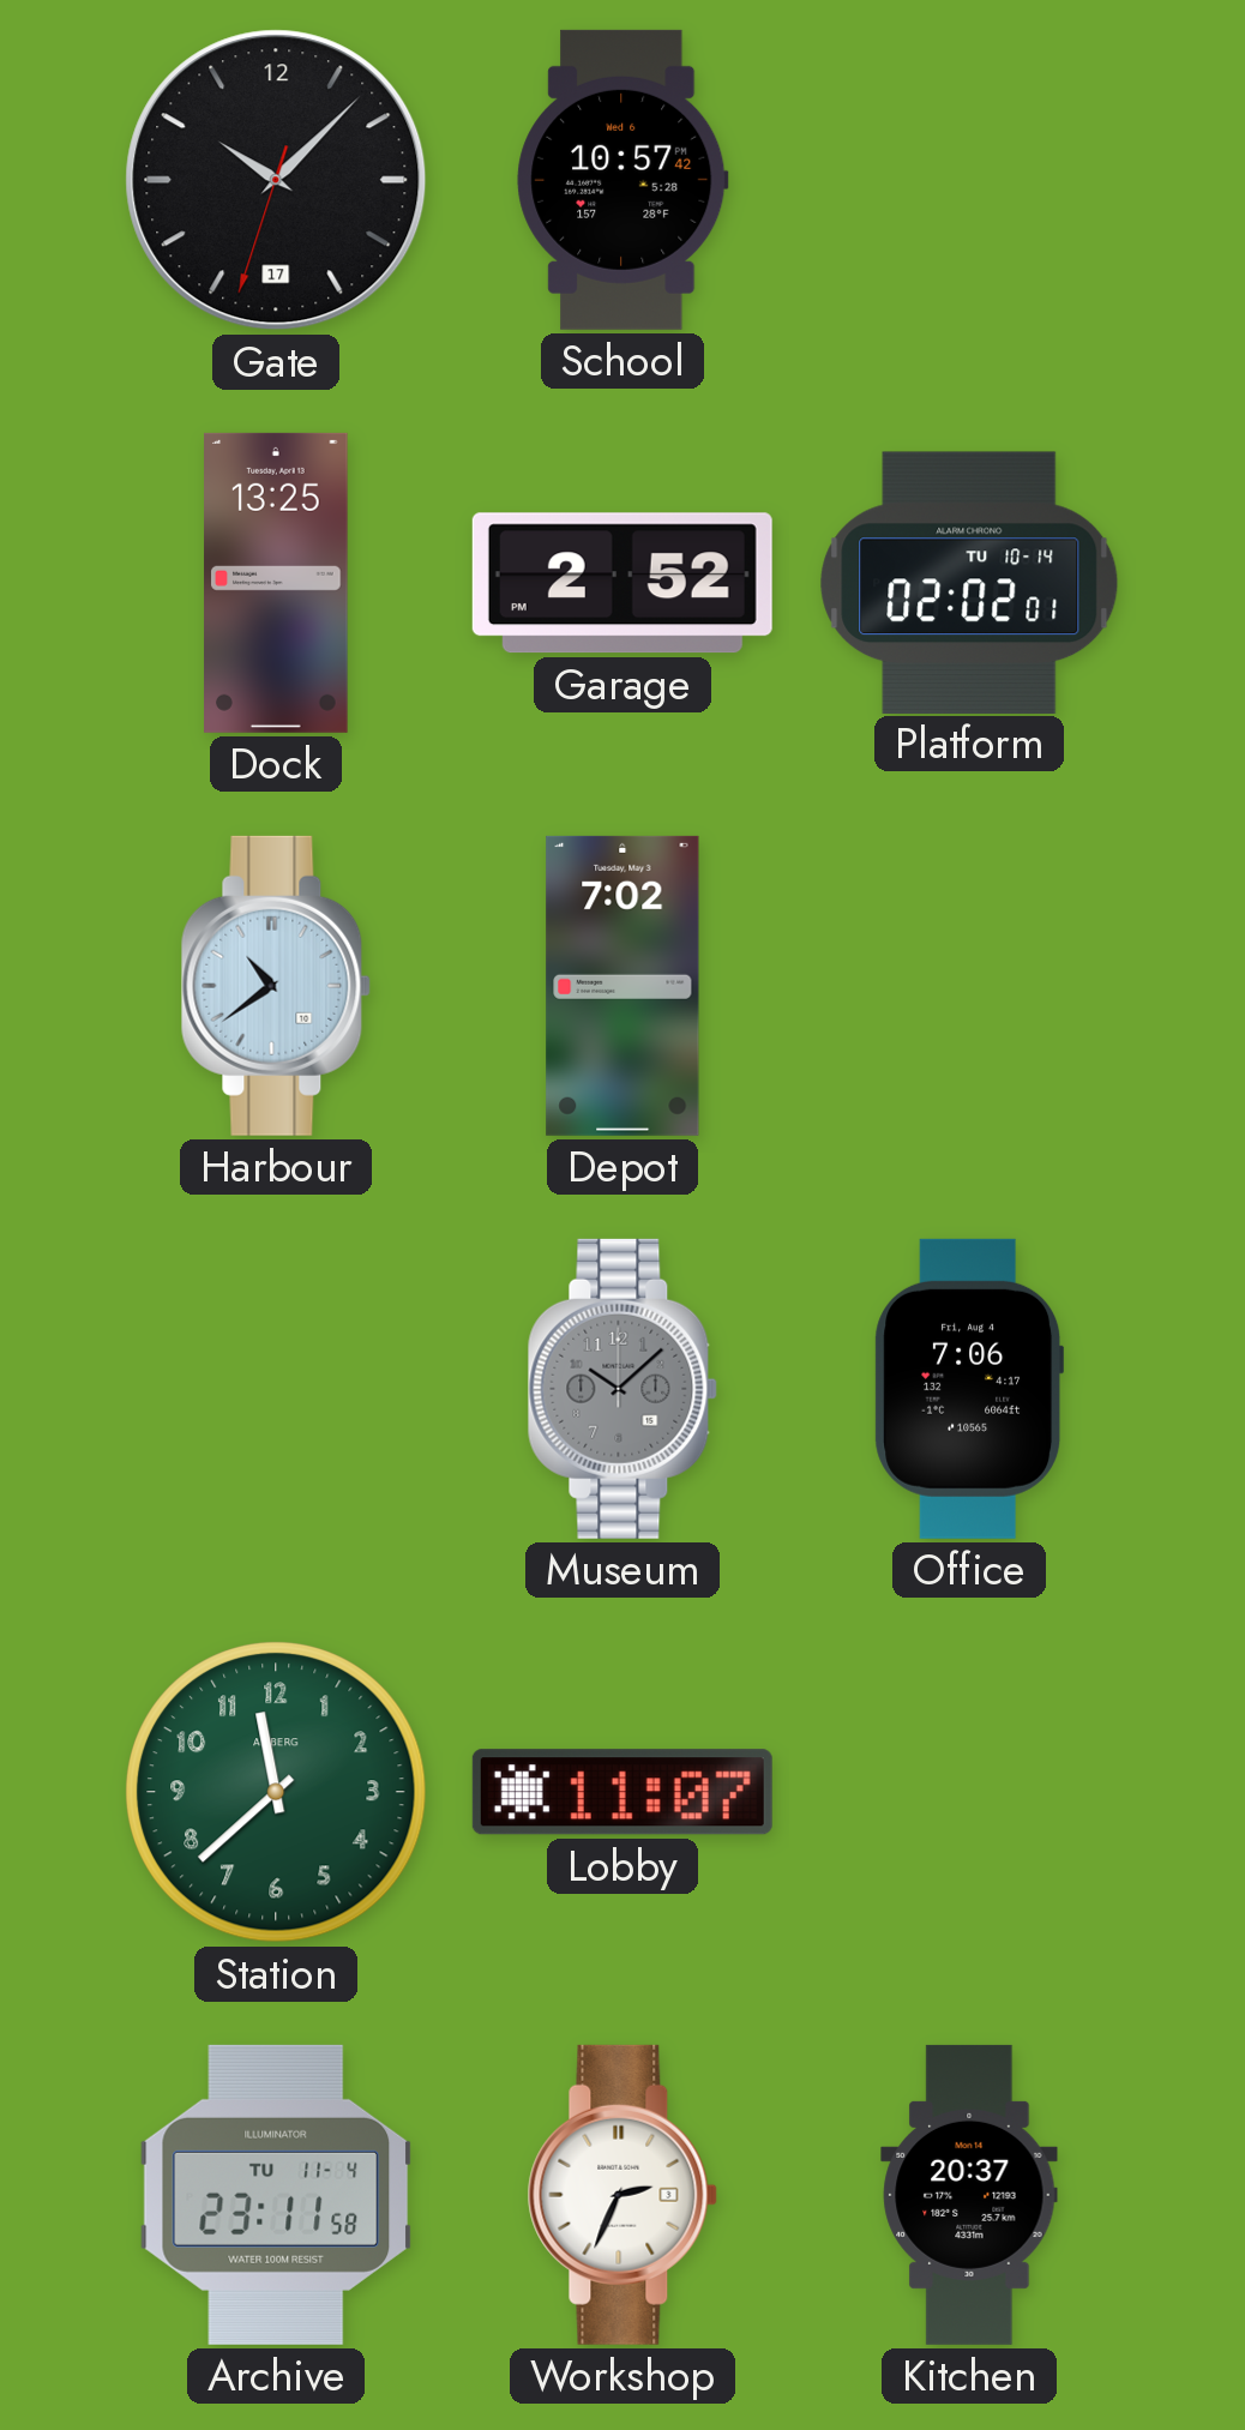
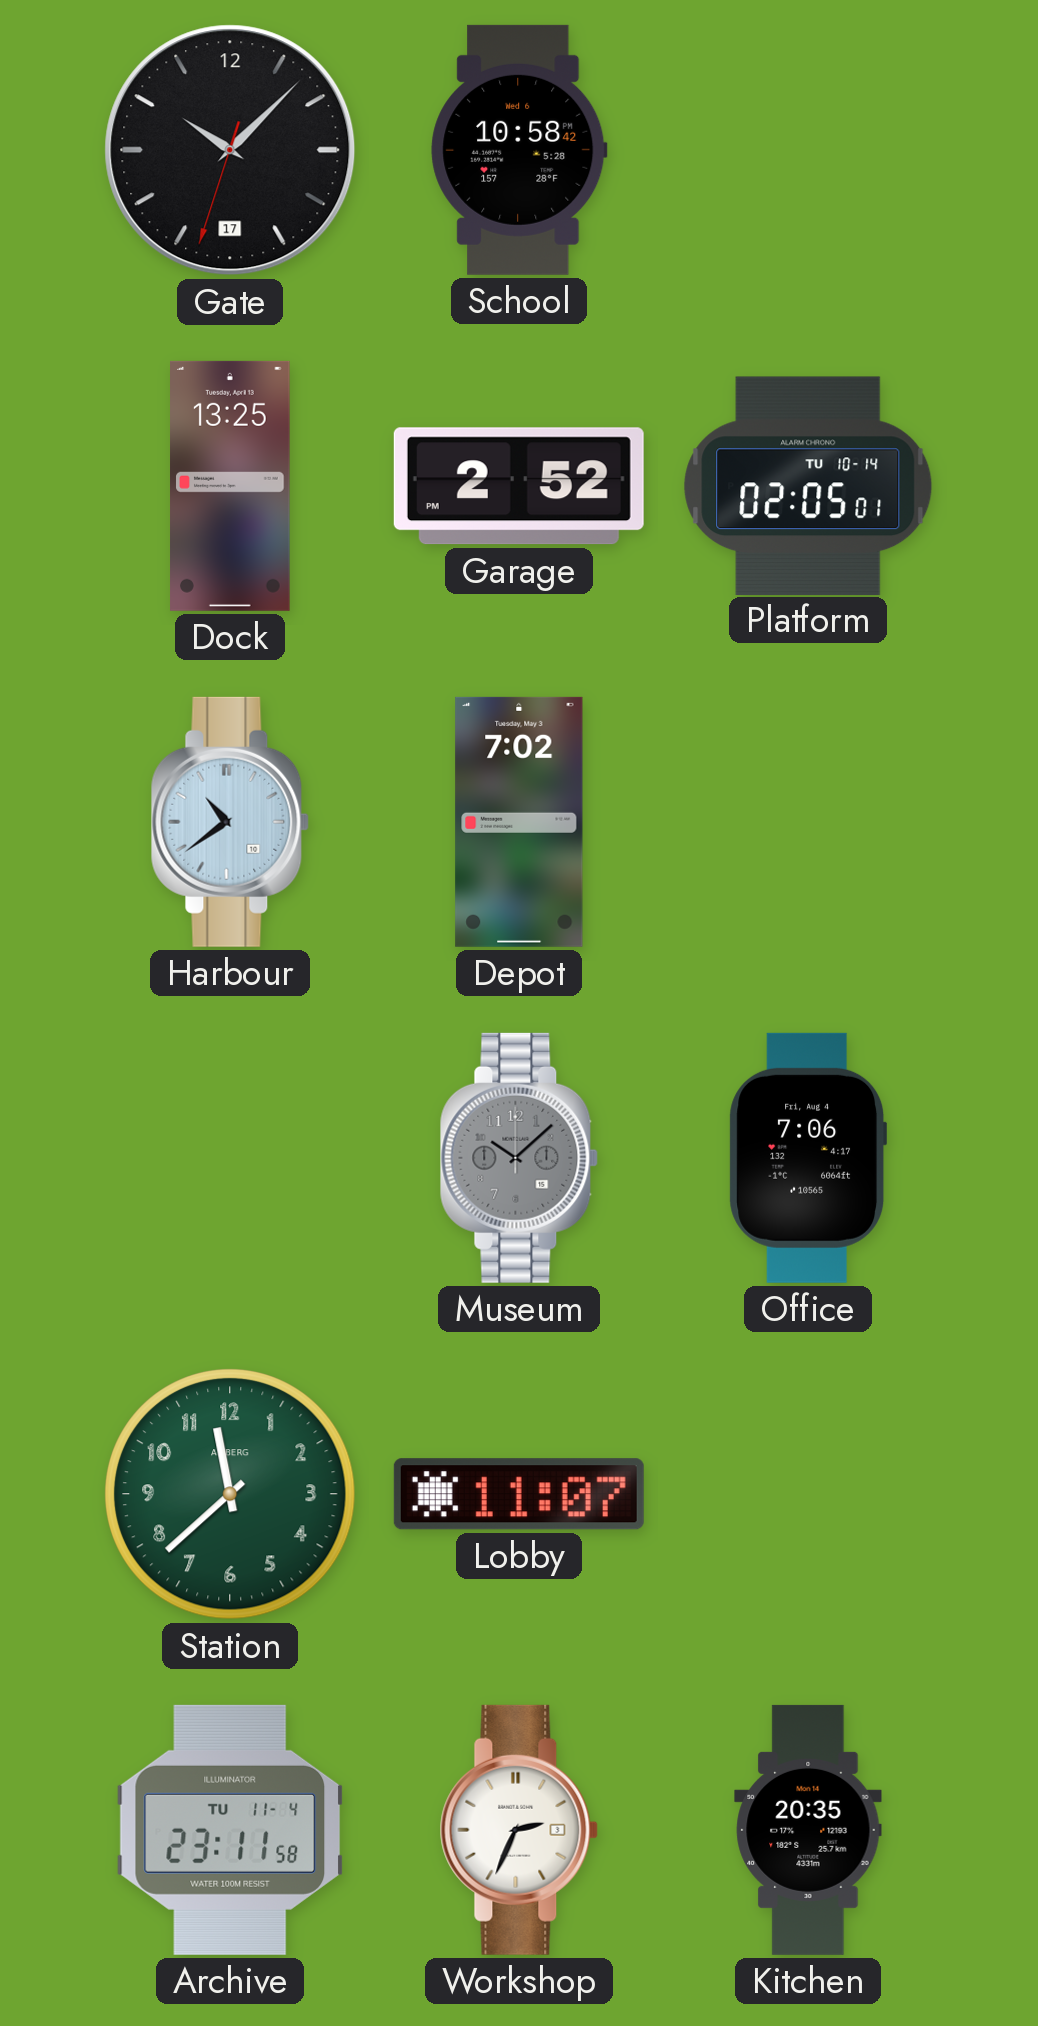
School: 10:57 -> 10:58 (519, 150)
Platform: 02:02 -> 02:05 (808, 485)
Kitchen: 20:37 -> 20:35 (808, 1830)
